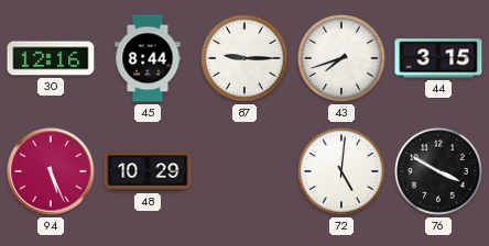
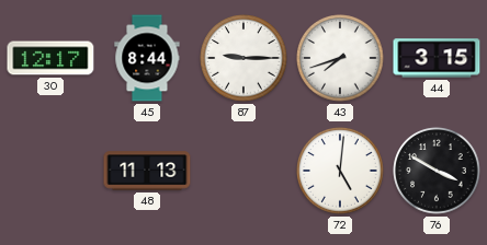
30: 12:16 -> 12:17 (50, 58)
94: 5:26 -> none (51, 171)
48: 10:29 -> 11:13 (147, 171)
